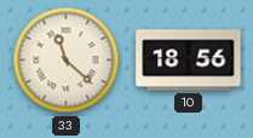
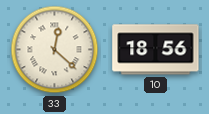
33: 11:22 -> 12:22 (55, 50)
